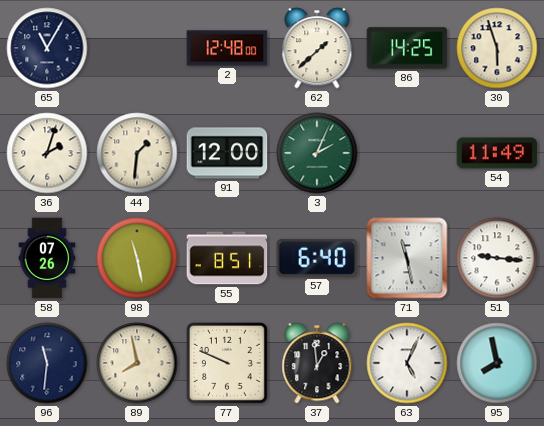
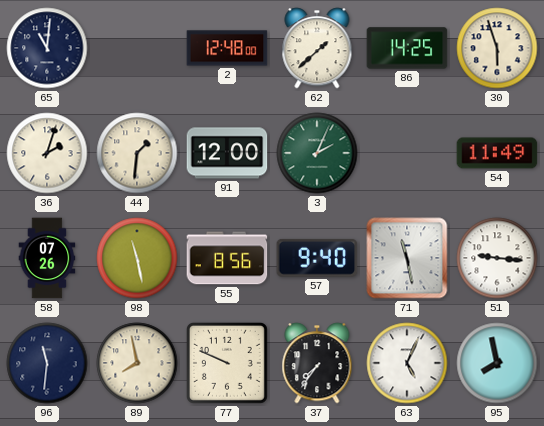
65: 11:05 -> 11:01 (47, 48)
55: 8:51 -> 8:56 (227, 258)
57: 6:40 -> 9:40 (317, 258)
37: 12:59 -> 7:36 (317, 363)
